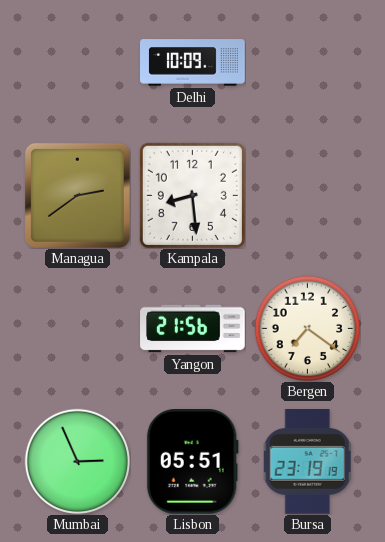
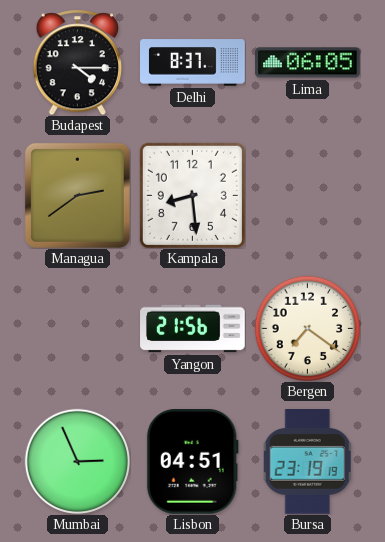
Budapest: none -> 4:15 (77, 62)
Delhi: 10:09 -> 8:37 (193, 63)
Lima: none -> 06:05 (308, 63)
Lisbon: 05:51 -> 04:51 (192, 462)
